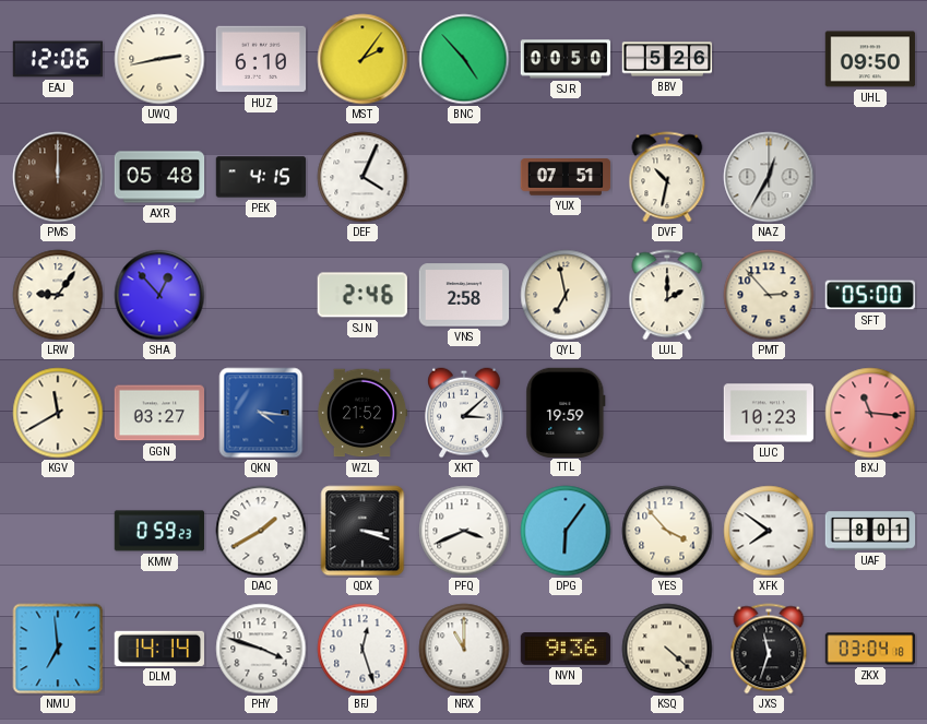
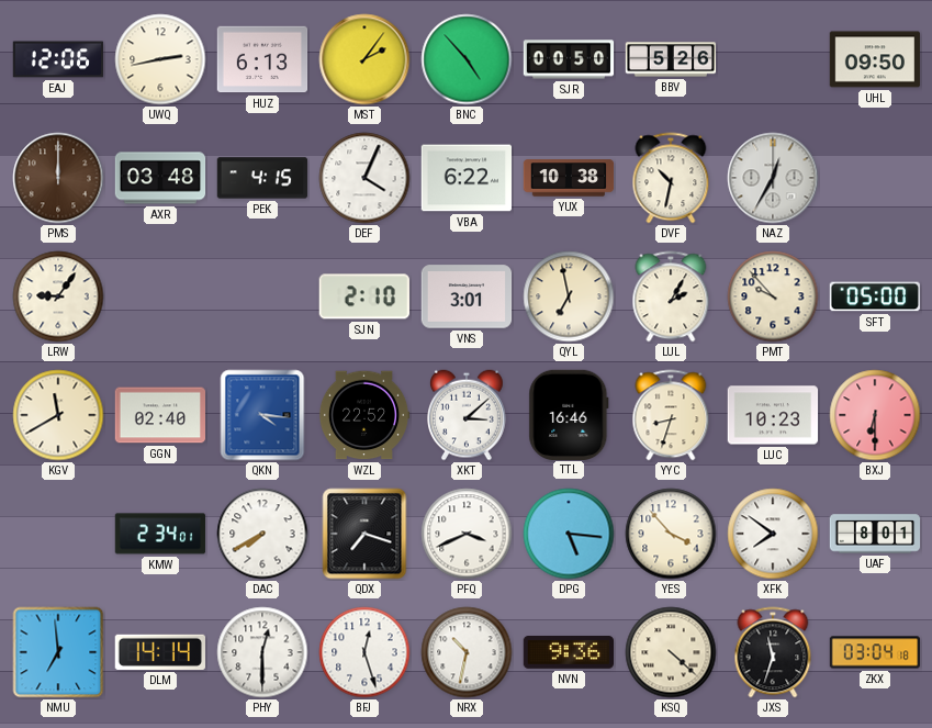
HUZ: 6:10 -> 6:13 (262, 59)
AXR: 05:48 -> 03:48 (160, 178)
VBA: none -> 6:22 (465, 178)
YUX: 07:51 -> 10:38 (569, 178)
SHA: 12:53 -> none (159, 295)
SJN: 2:46 -> 2:10 (364, 296)
VNS: 2:58 -> 3:01 (467, 296)
LUL: 2:00 -> 2:05 (671, 296)
PMT: 2:53 -> 9:53 (773, 296)
GGN: 03:27 -> 02:40 (160, 415)
WZL: 21:52 -> 22:52 (364, 415)
TTL: 19:59 -> 16:46 (569, 414)
YYC: none -> 8:33 (671, 415)
BXJ: 11:16 -> 6:30 (875, 415)
KMW: 0:59 -> 2:34 (160, 534)
DAC: 1:40 -> 7:40 (262, 534)
QDX: 3:18 -> 7:18 (364, 534)
DPG: 6:06 -> 5:16 (569, 534)
PHY: 3:48 -> 12:30 (262, 652)
NRX: 11:00 -> 10:32 (467, 652)
